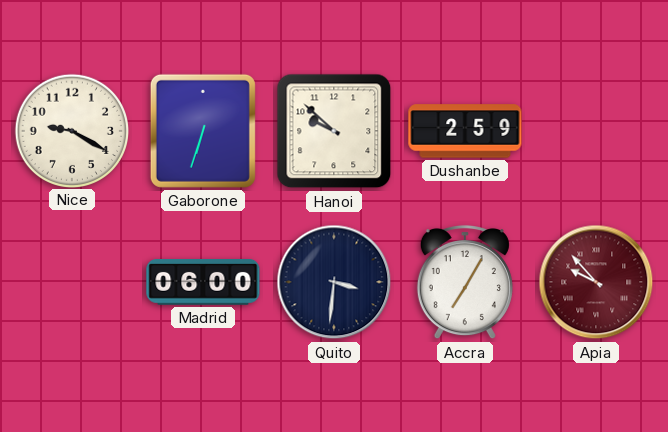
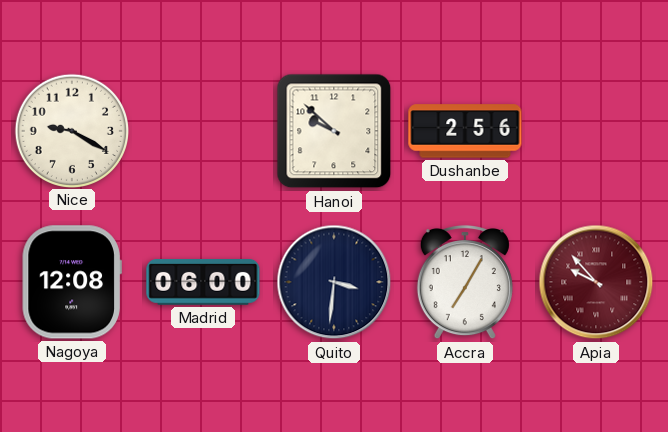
Gaborone: 6:33 -> none (203, 131)
Dushanbe: 2:59 -> 2:56 (465, 131)
Nagoya: none -> 12:08 (72, 282)
